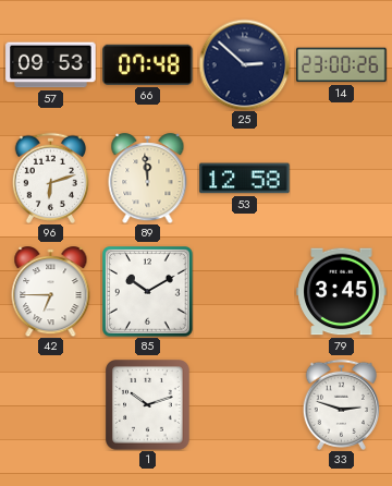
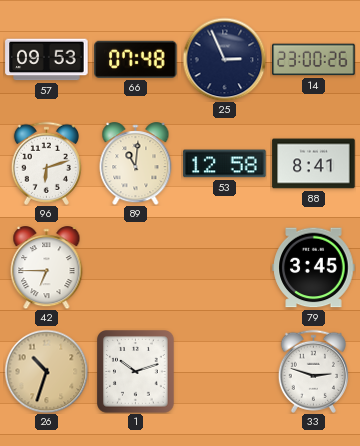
25: 2:52 -> 2:56 (224, 59)
89: 11:59 -> 11:01 (136, 164)
88: none -> 8:41 (314, 164)
85: 10:10 -> none (148, 292)
26: none -> 10:33 (46, 371)
